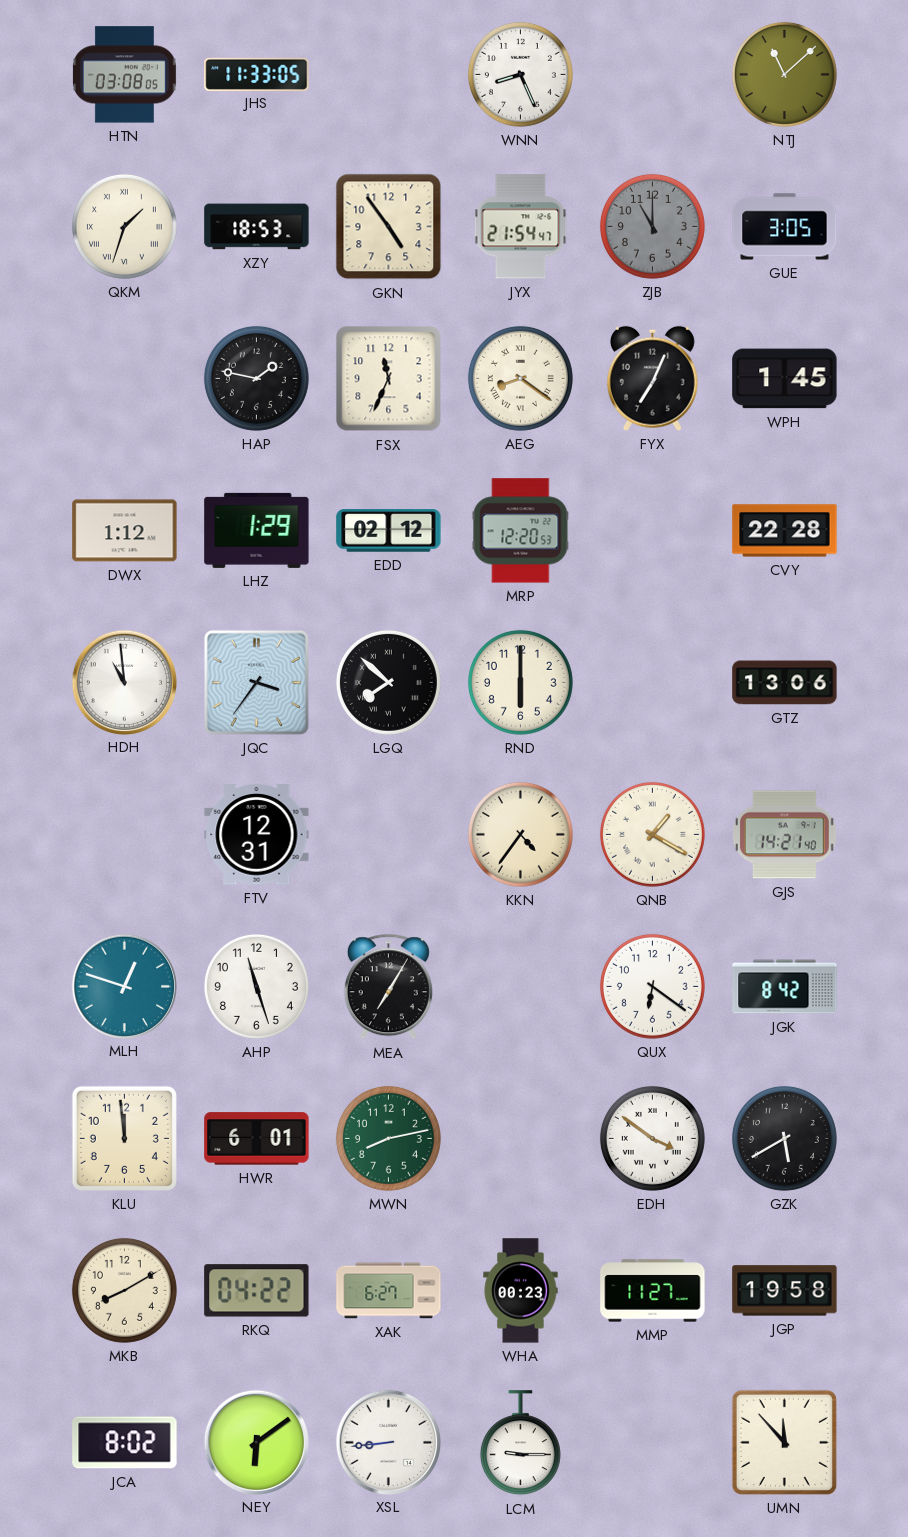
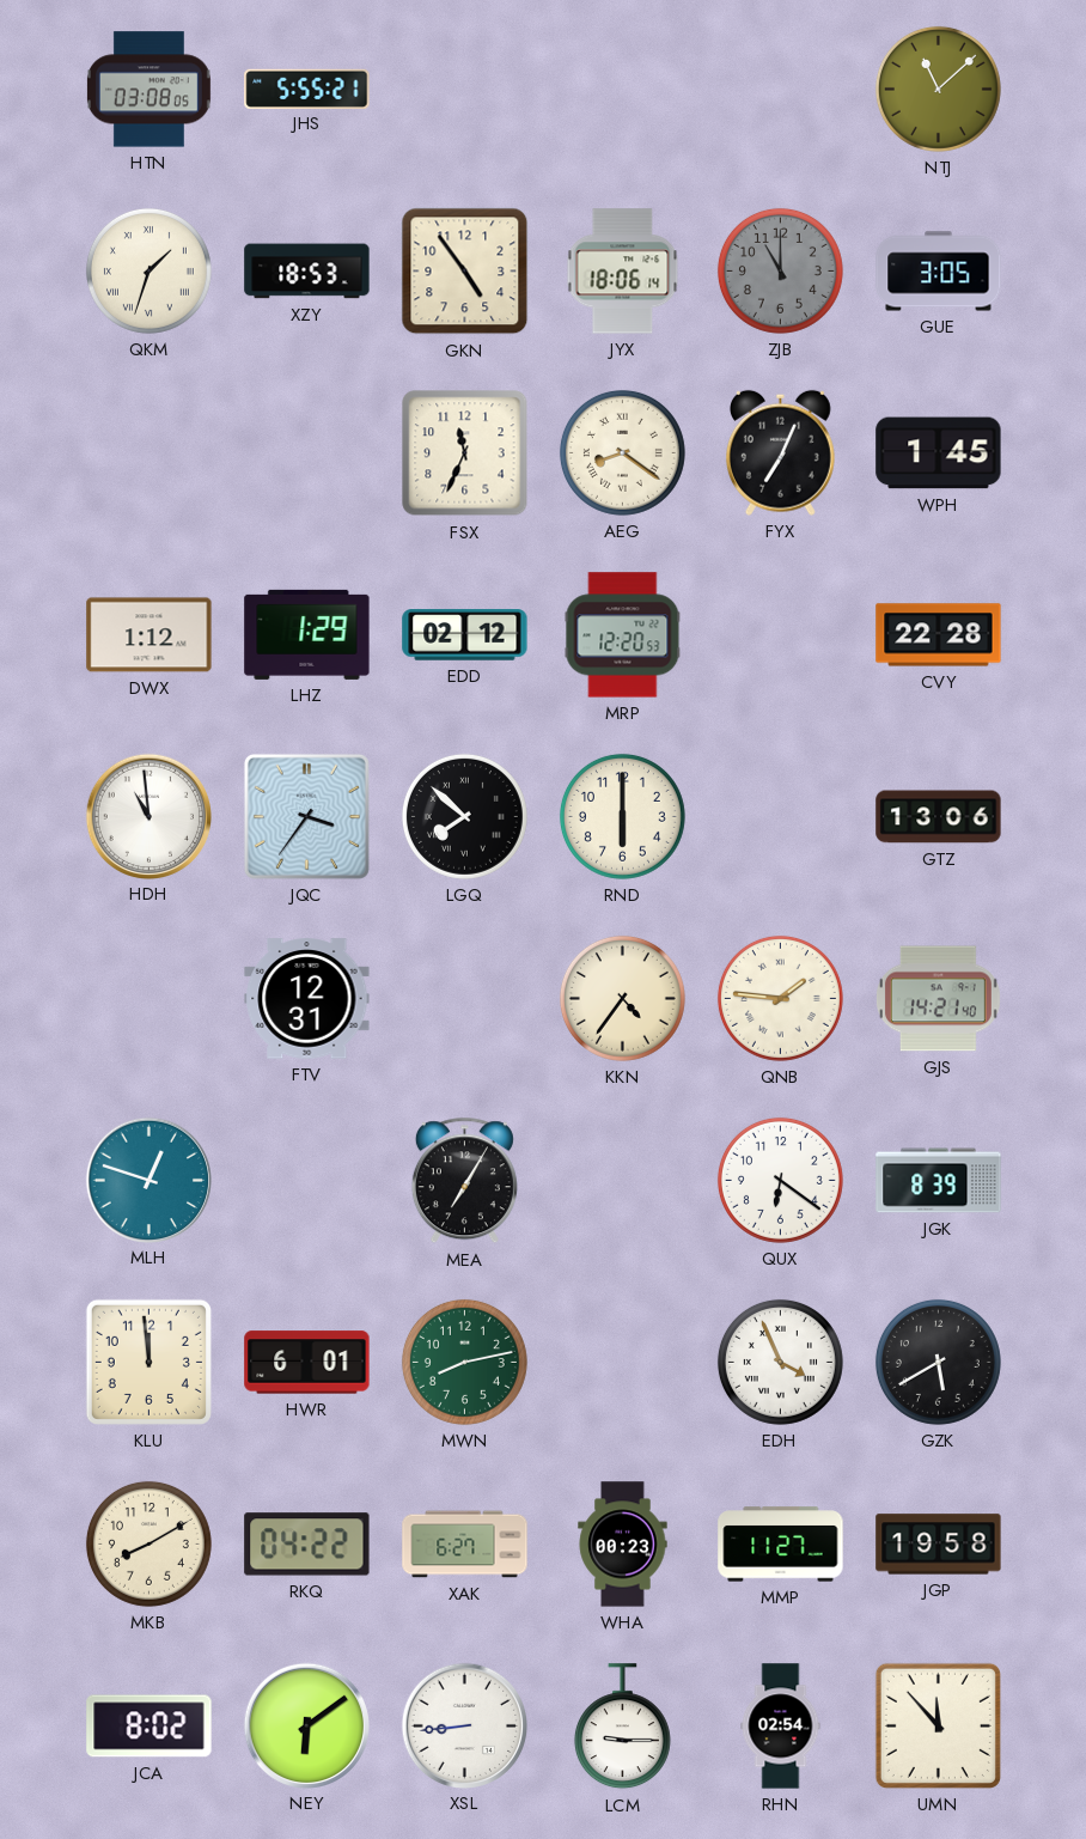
JHS: 11:33 -> 5:55 (307, 89)
WNN: 8:26 -> none (520, 74)
JYX: 21:54 -> 18:06 (623, 272)
HAP: 1:47 -> none (256, 378)
QNB: 1:20 -> 1:46 (780, 998)
AHP: 11:27 -> none (256, 986)
JGK: 8:42 -> 8:39 (939, 1181)
EDH: 3:51 -> 3:56 (780, 1362)
RHN: none -> 02:54 (781, 1727)
